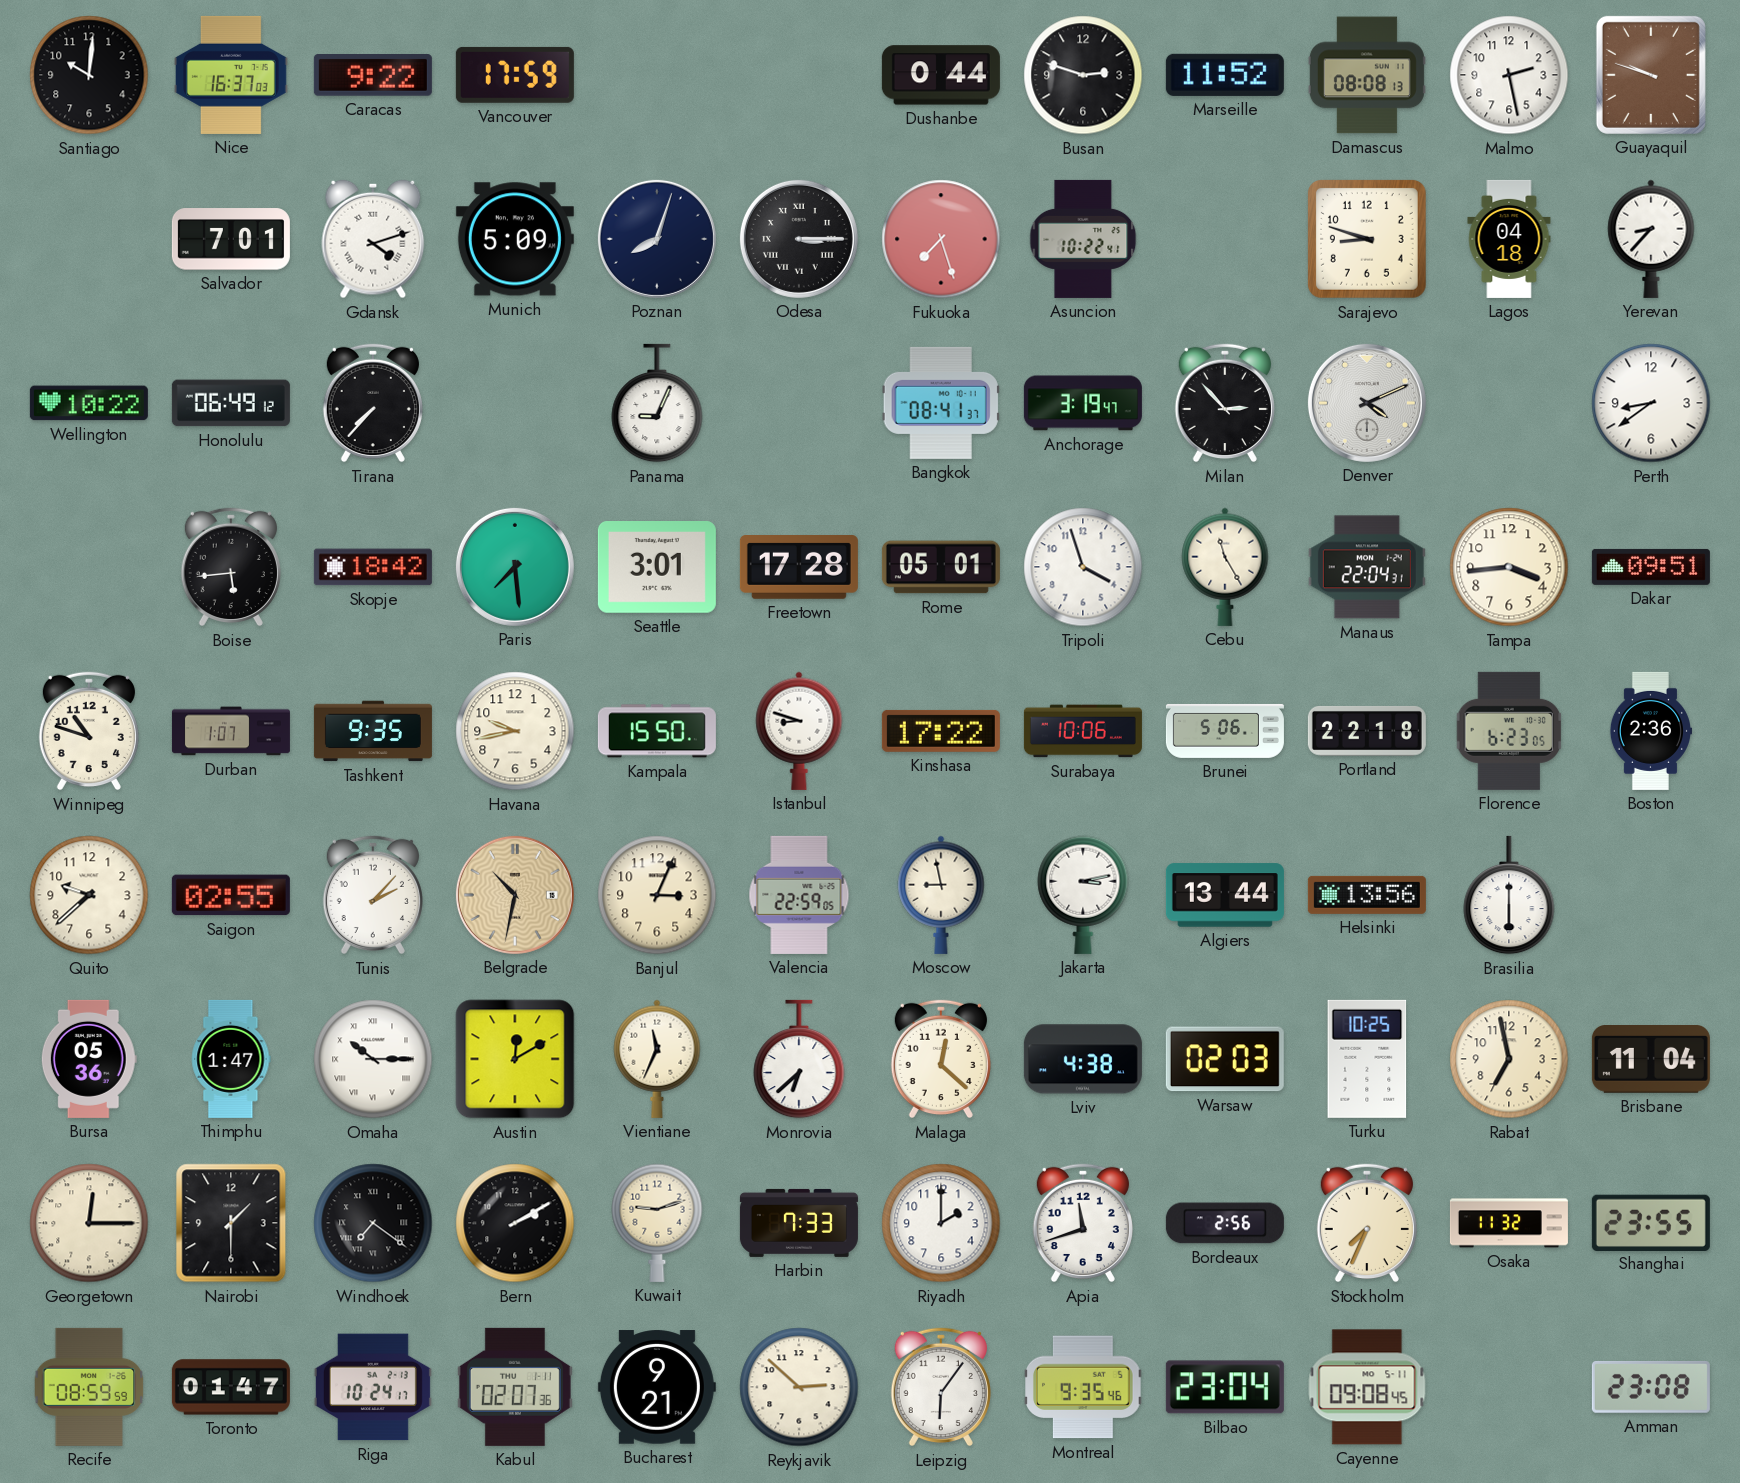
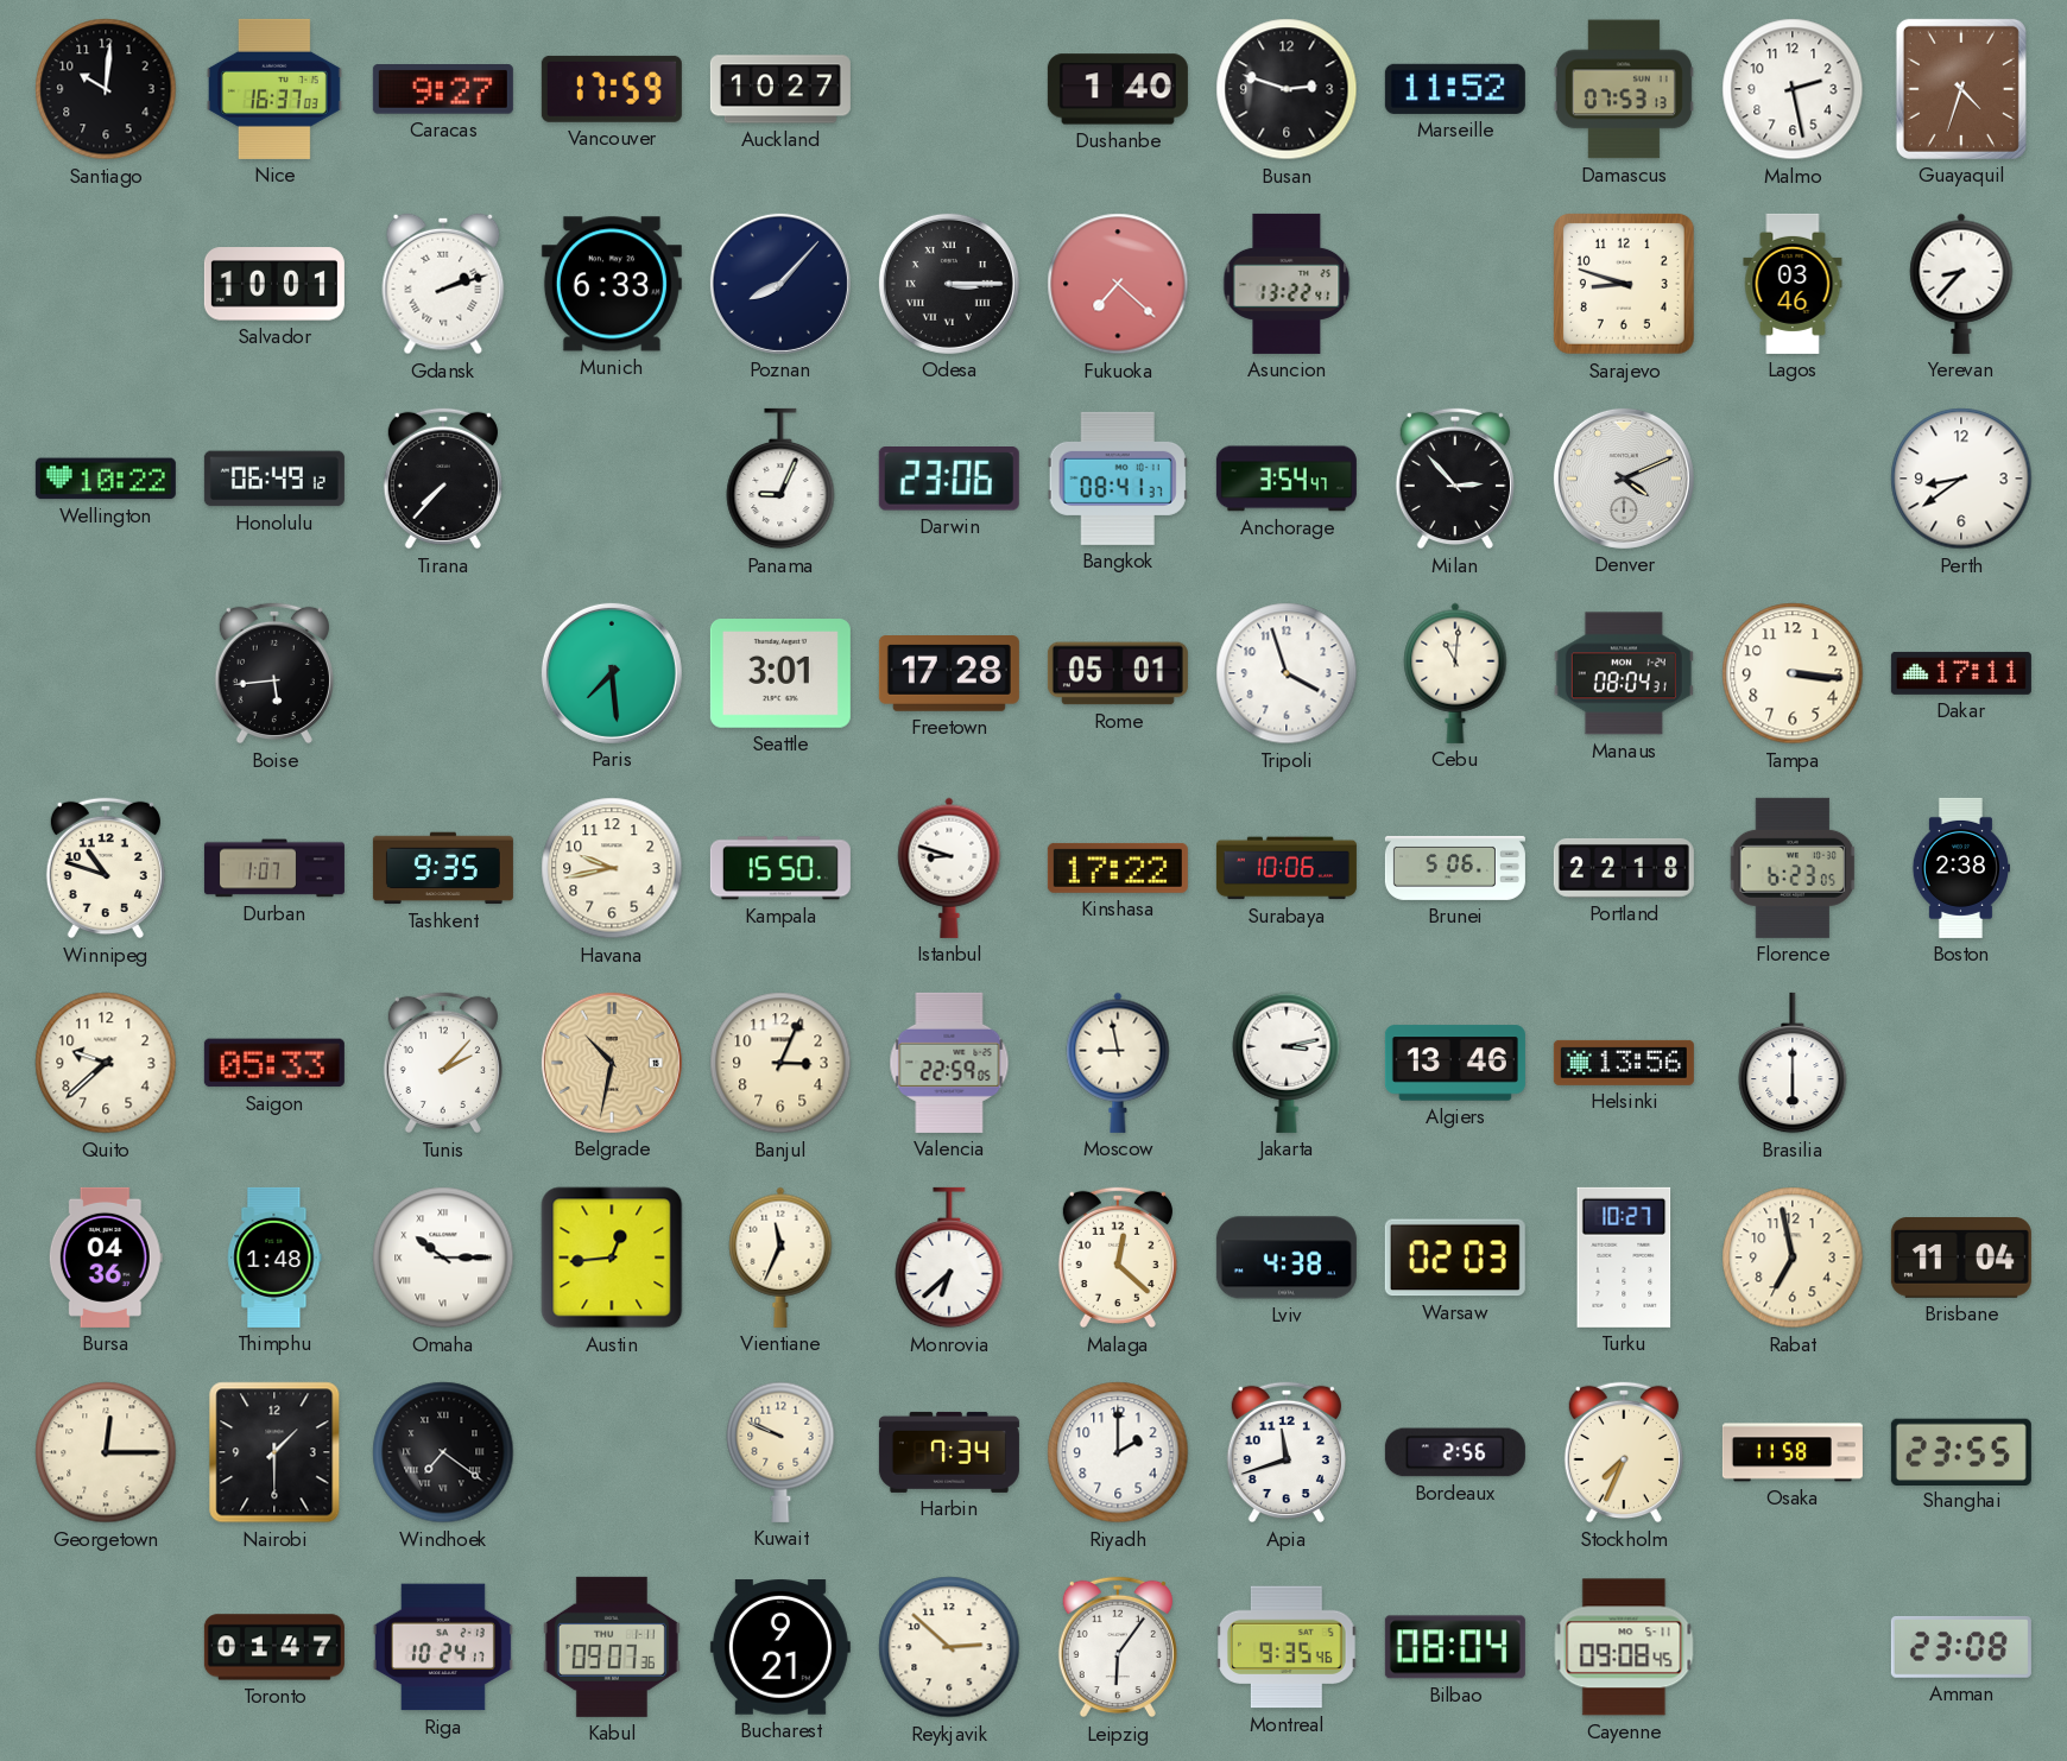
Caracas: 9:22 -> 9:27 (443, 90)
Auckland: none -> 10:27 (780, 89)
Dushanbe: 0:44 -> 1:40 (1118, 89)
Damascus: 08:08 -> 07:53 (1624, 89)
Guayaquil: 9:48 -> 4:33 (1961, 89)
Salvador: 7:01 -> 10:01 (274, 284)
Gdansk: 4:12 -> 2:12 (443, 284)
Munich: 5:09 -> 6:33 (612, 284)
Poznan: 8:03 -> 8:07 (780, 284)
Fukuoka: 7:27 -> 7:22 (1118, 284)
Asuncion: 10:22 -> 13:22 (1287, 284)
Lagos: 04:18 -> 03:46 (1793, 284)
Darwin: none -> 23:06 (949, 480)
Anchorage: 3:19 -> 3:54 (1287, 479)
Skopje: 18:42 -> none (373, 567)
Cebu: 11:25 -> 11:01 (1455, 673)
Manaus: 22:04 -> 08:04 (1624, 673)
Tampa: 3:44 -> 3:16 (1793, 673)
Dakar: 09:51 -> 17:11 (1961, 673)
Boston: 2:36 -> 2:38 (1960, 868)
Saigon: 02:55 -> 05:33 (274, 1063)
Algiers: 13:44 -> 13:46 (1455, 1063)
Bursa: 05:36 -> 04:36 (106, 1258)
Thimphu: 1:47 -> 1:48 (274, 1258)
Austin: 12:10 -> 12:44 (612, 1258)
Turku: 10:25 -> 10:27 (1624, 1258)
Bern: 2:10 -> none (515, 1223)
Kuwait: 9:12 -> 9:49 (780, 1452)
Harbin: 7:33 -> 7:34 (949, 1452)
Osaka: 11:32 -> 11:58 (1793, 1452)
Recife: 08:59 -> none (89, 1387)
Kabul: 02:07 -> 09:07 (612, 1647)
Bilbao: 23:04 -> 08:04 (1455, 1647)
